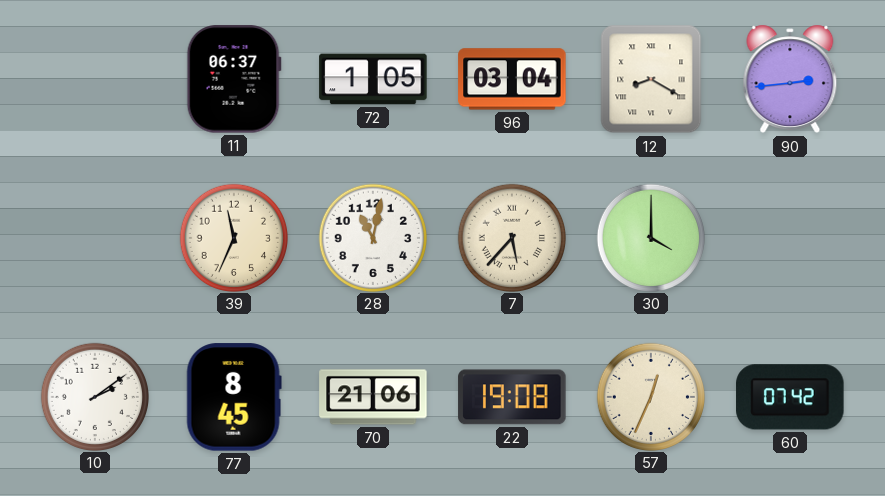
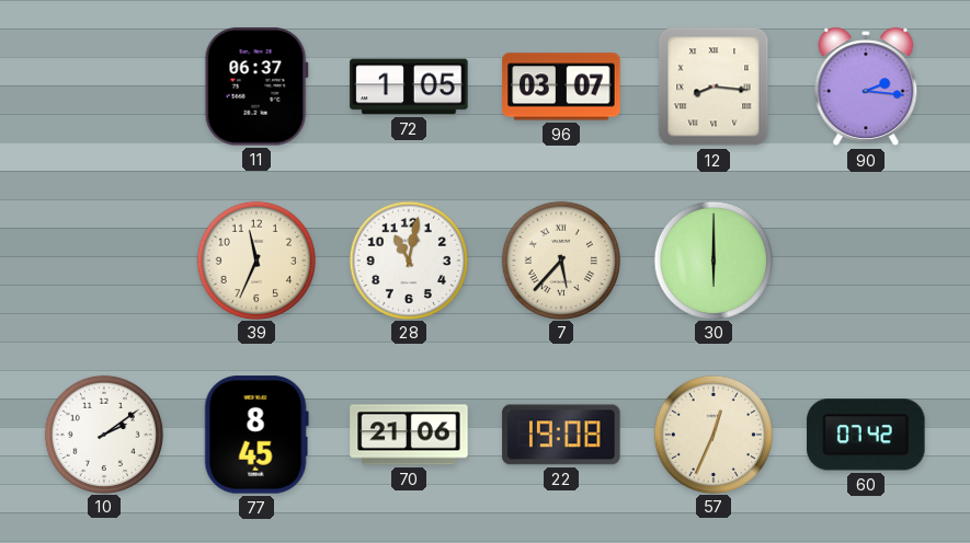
96: 03:04 -> 03:07 (561, 86)
12: 8:20 -> 8:16 (714, 86)
90: 2:44 -> 2:16 (866, 86)
30: 4:00 -> 6:00 (712, 259)
